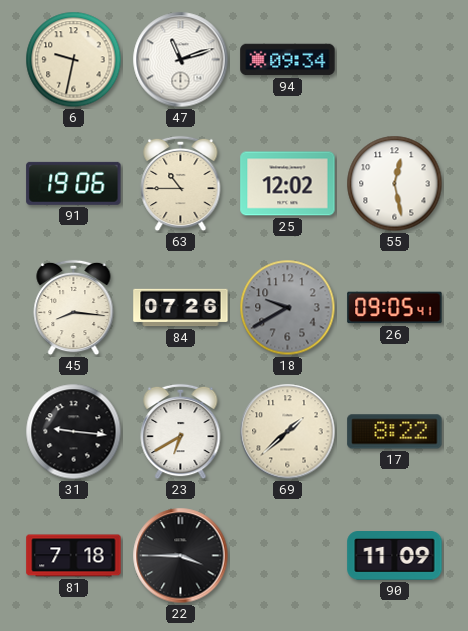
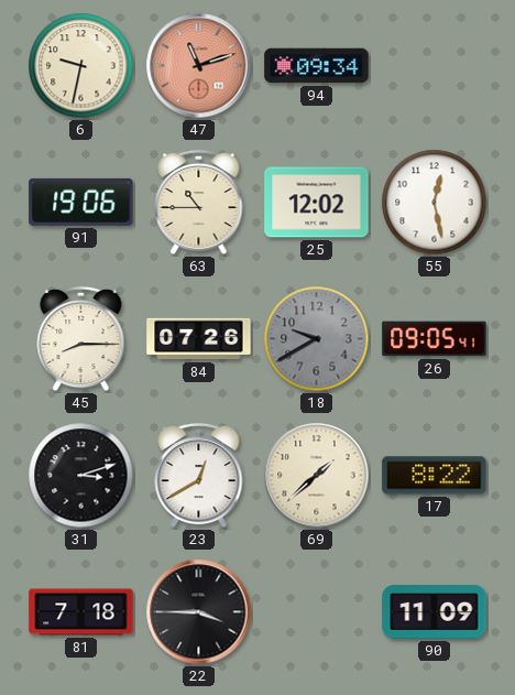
47 dial: white -> salmon (199, 66)
45: 8:16 -> 8:15 (81, 339)
31: 9:16 -> 3:12 (81, 476)
23: 6:40 -> 12:40 (199, 476)
